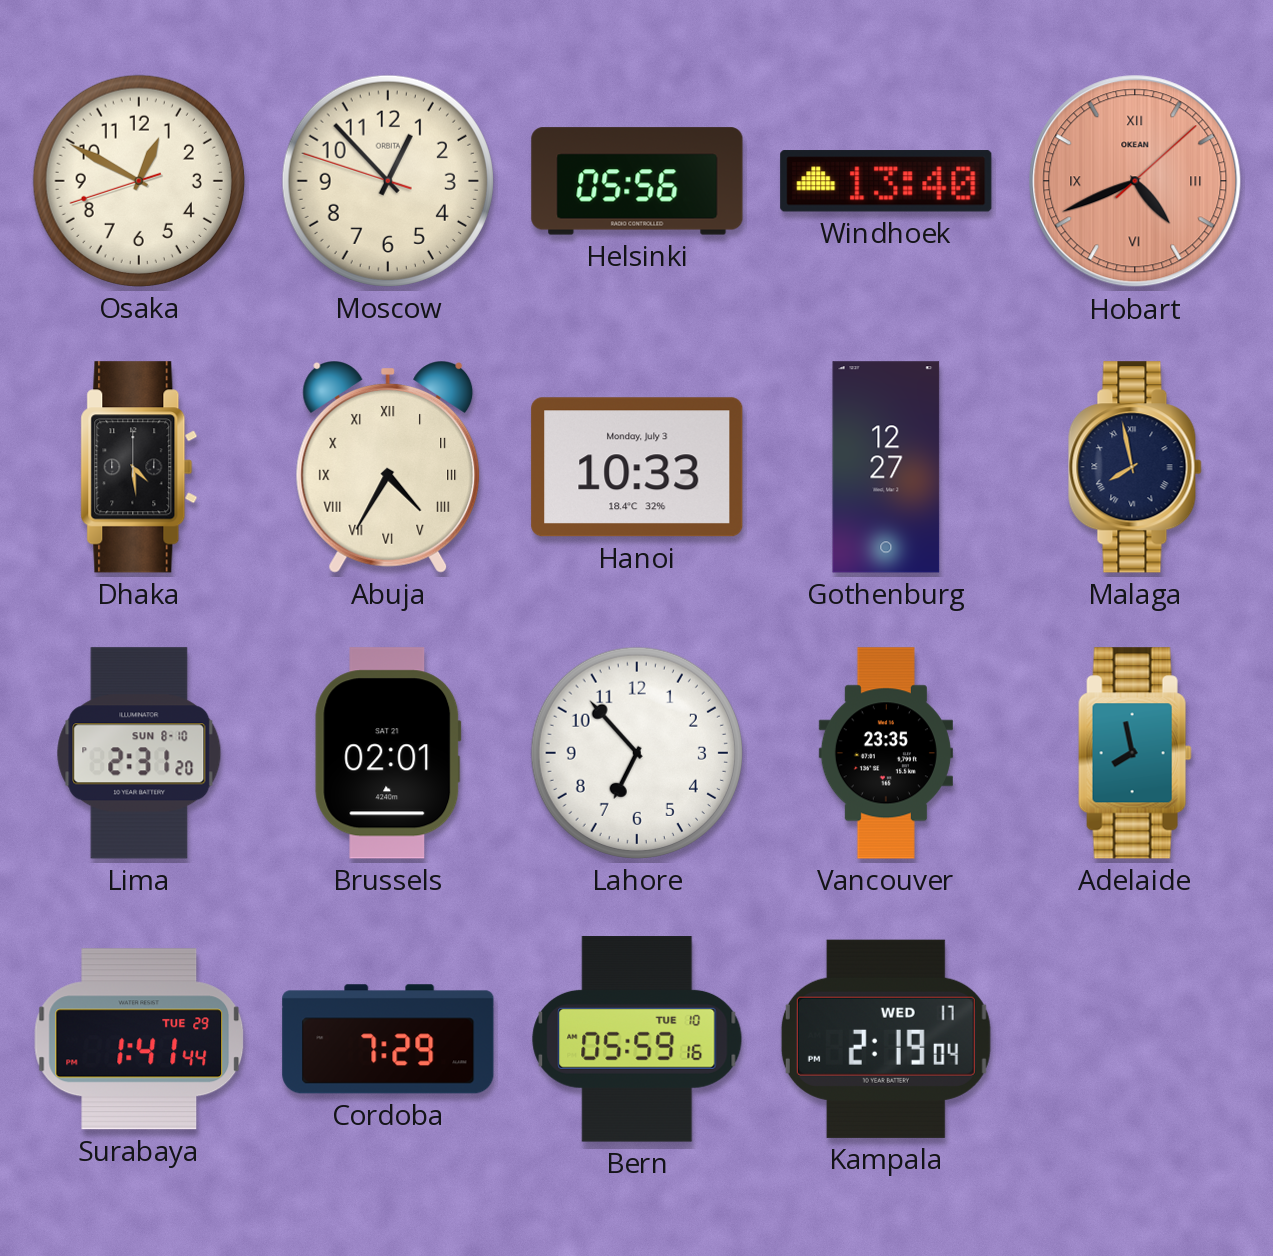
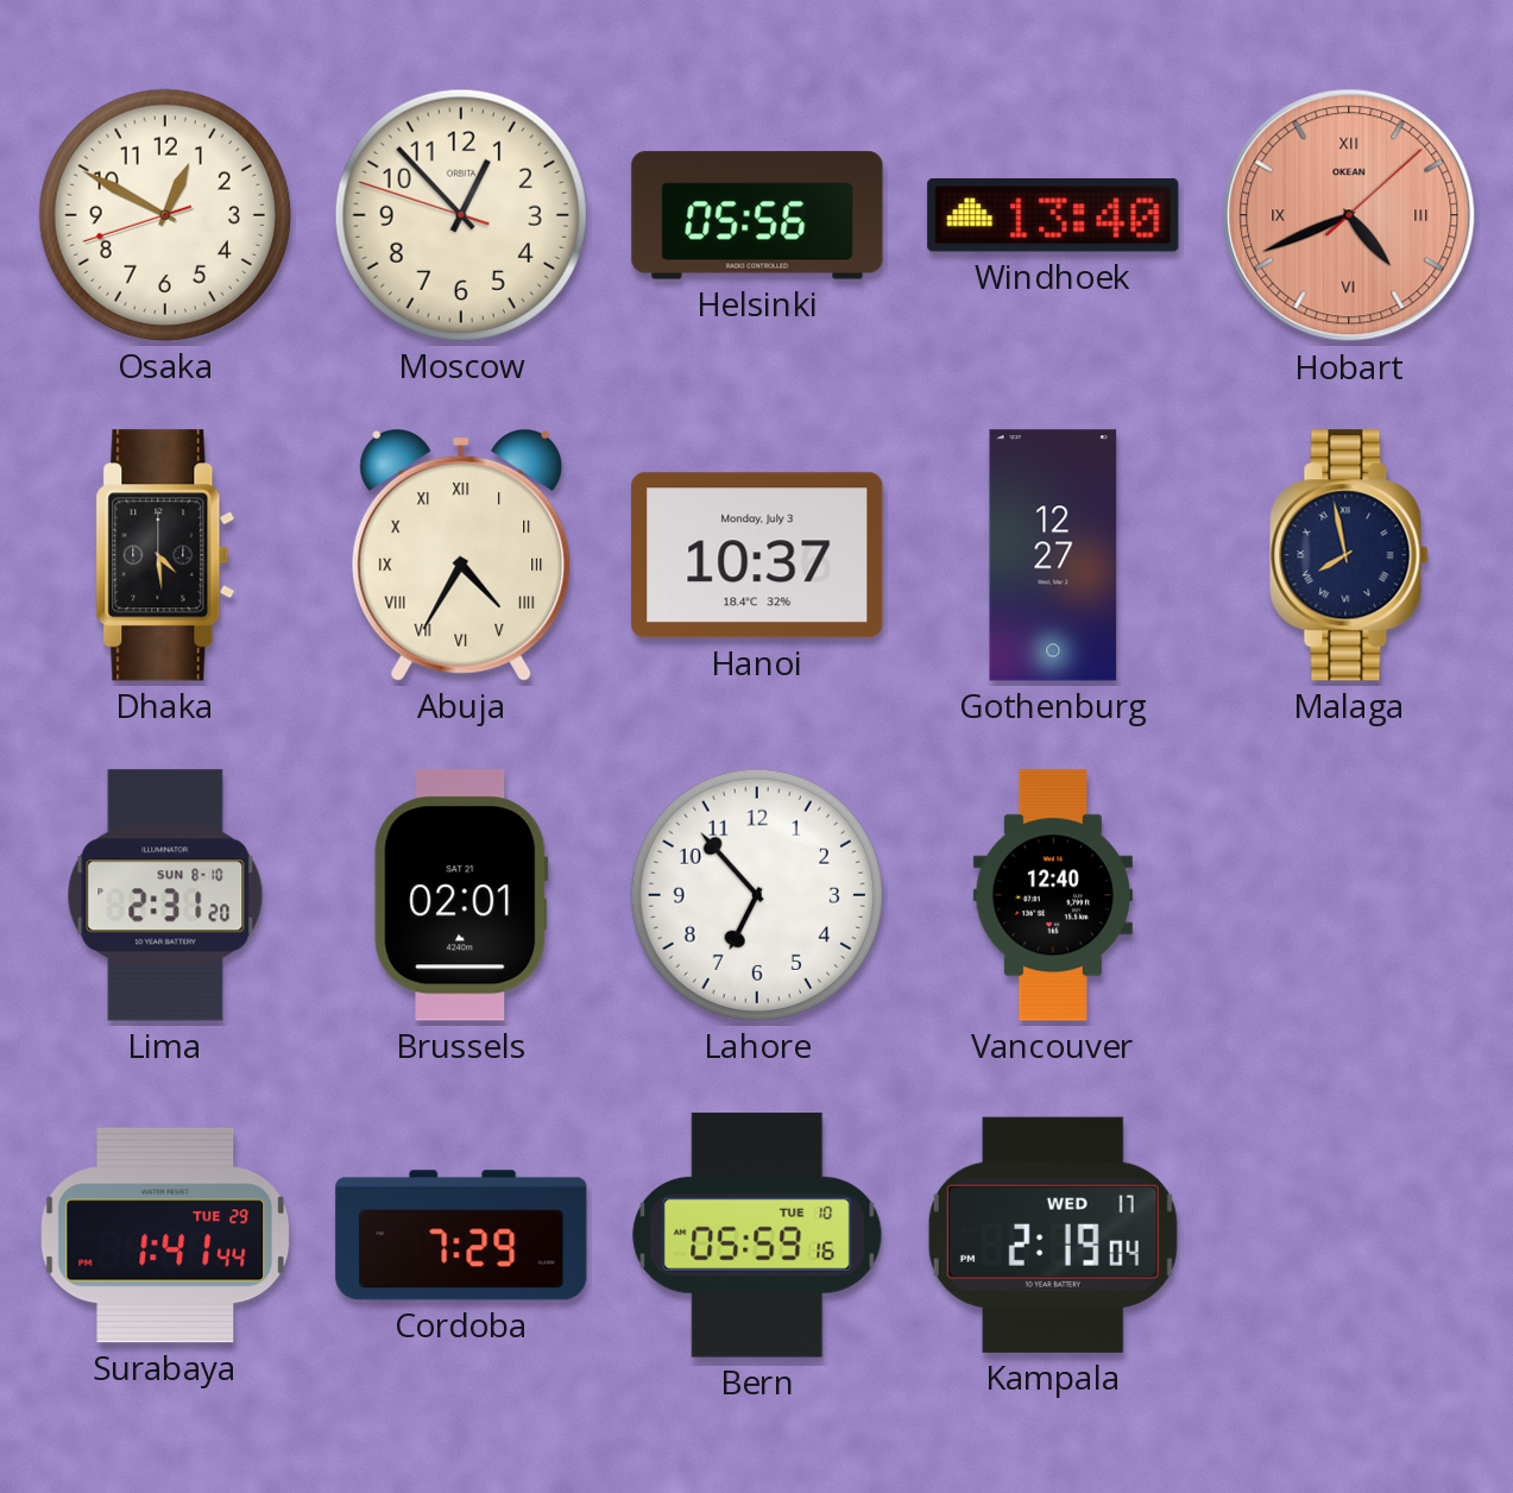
Hanoi: 10:33 -> 10:37 (757, 555)
Vancouver: 23:35 -> 12:40 (1053, 895)
Adelaide: 7:58 -> none (1135, 753)
